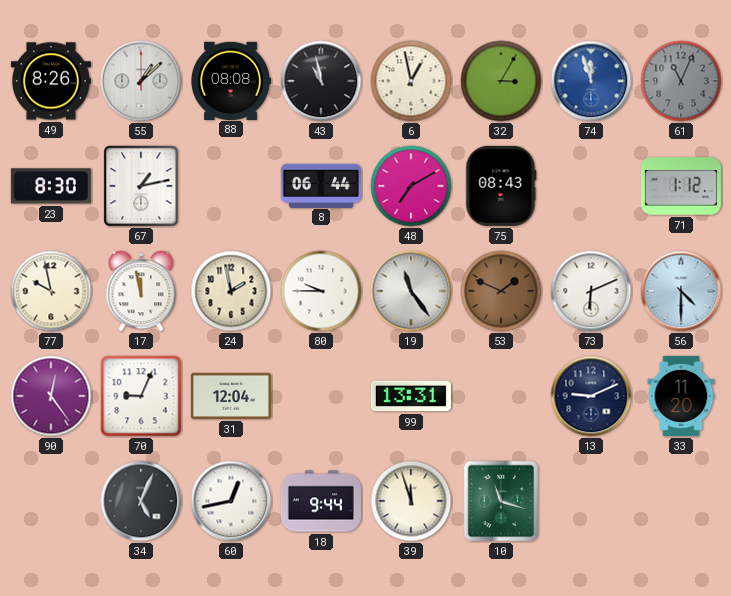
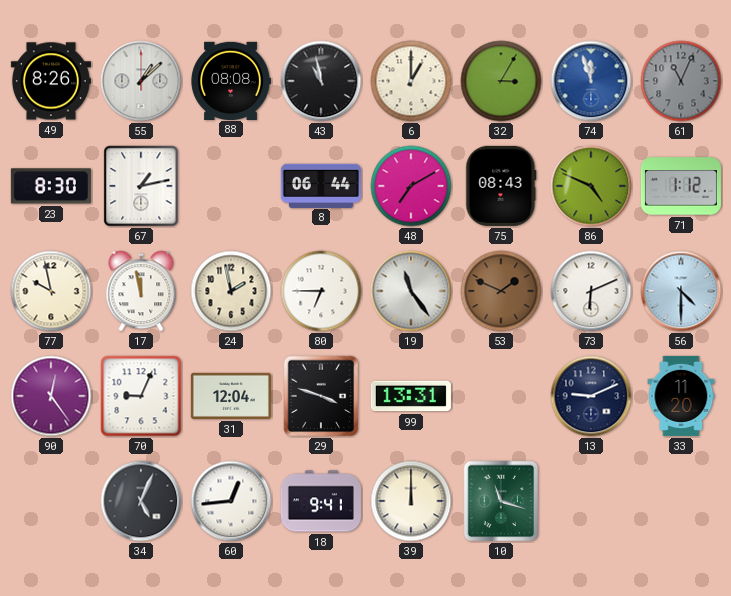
6: 12:58 -> 1:00 (411, 81)
86: none -> 4:49 (591, 186)
80: 9:45 -> 6:45 (321, 291)
29: none -> 3:48 (321, 396)
60: 12:43 -> 12:44 (231, 501)
18: 9:44 -> 9:41 (321, 501)
39: 11:57 -> 12:00 (411, 501)
